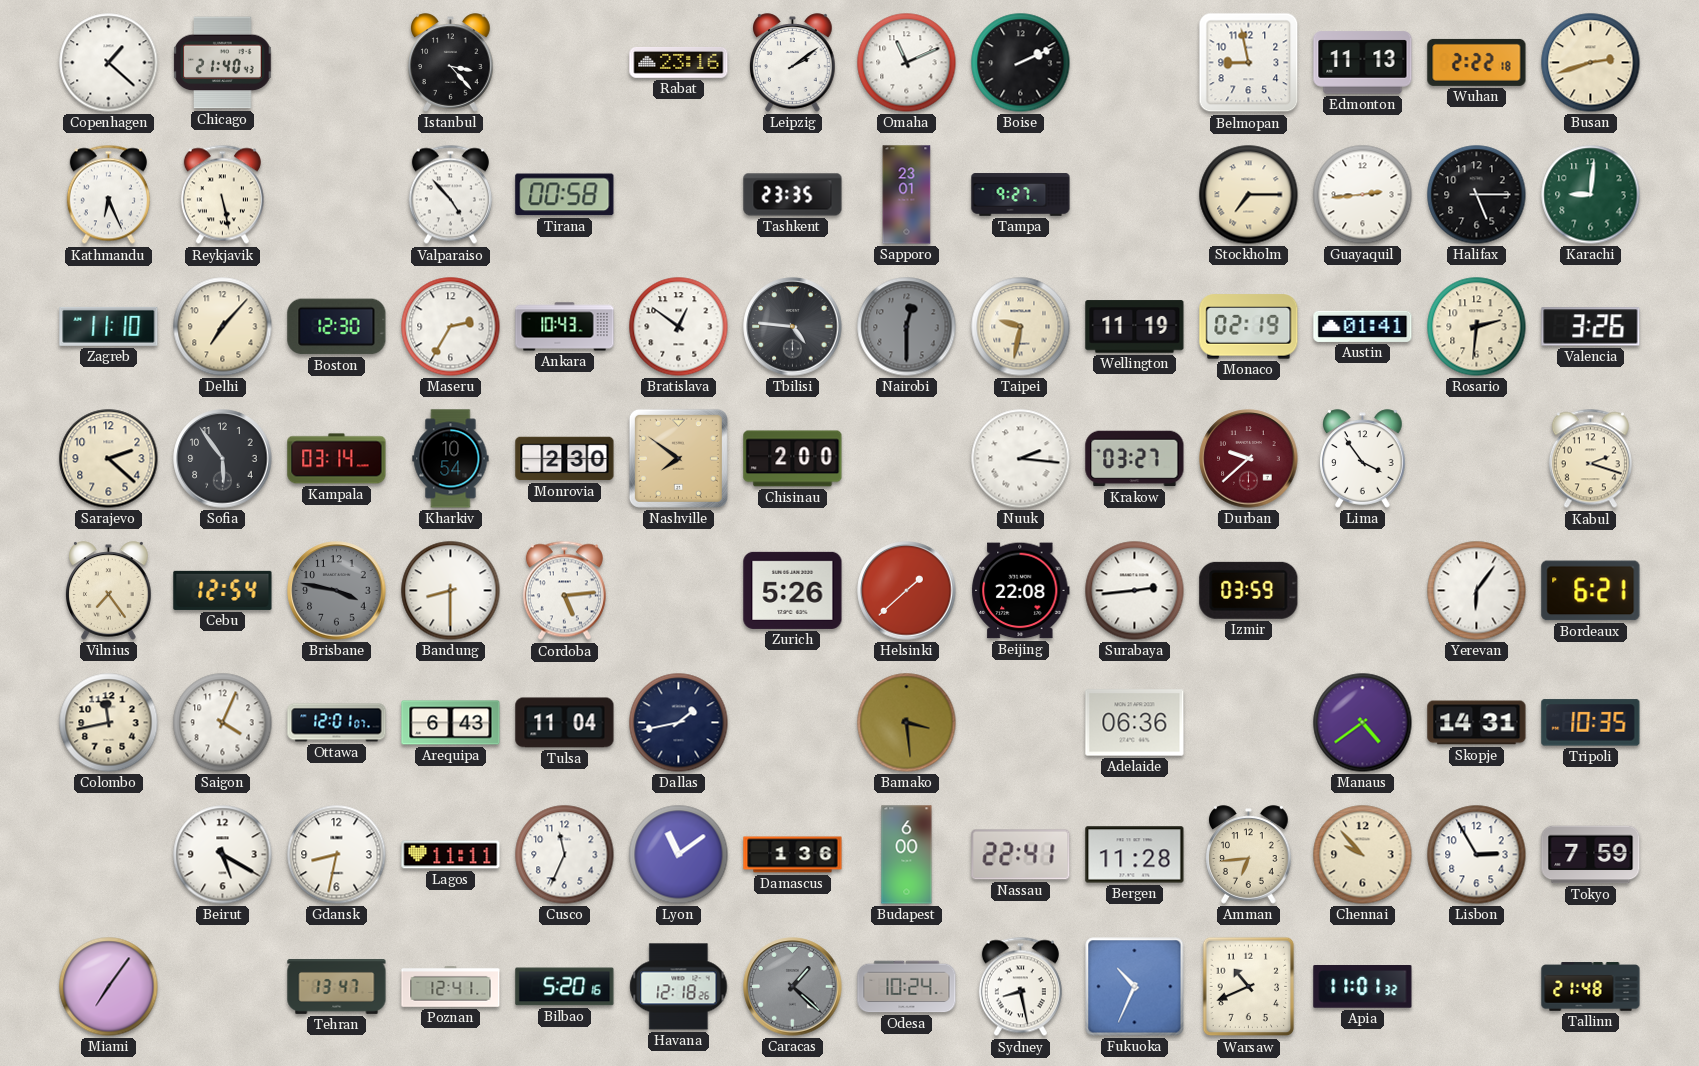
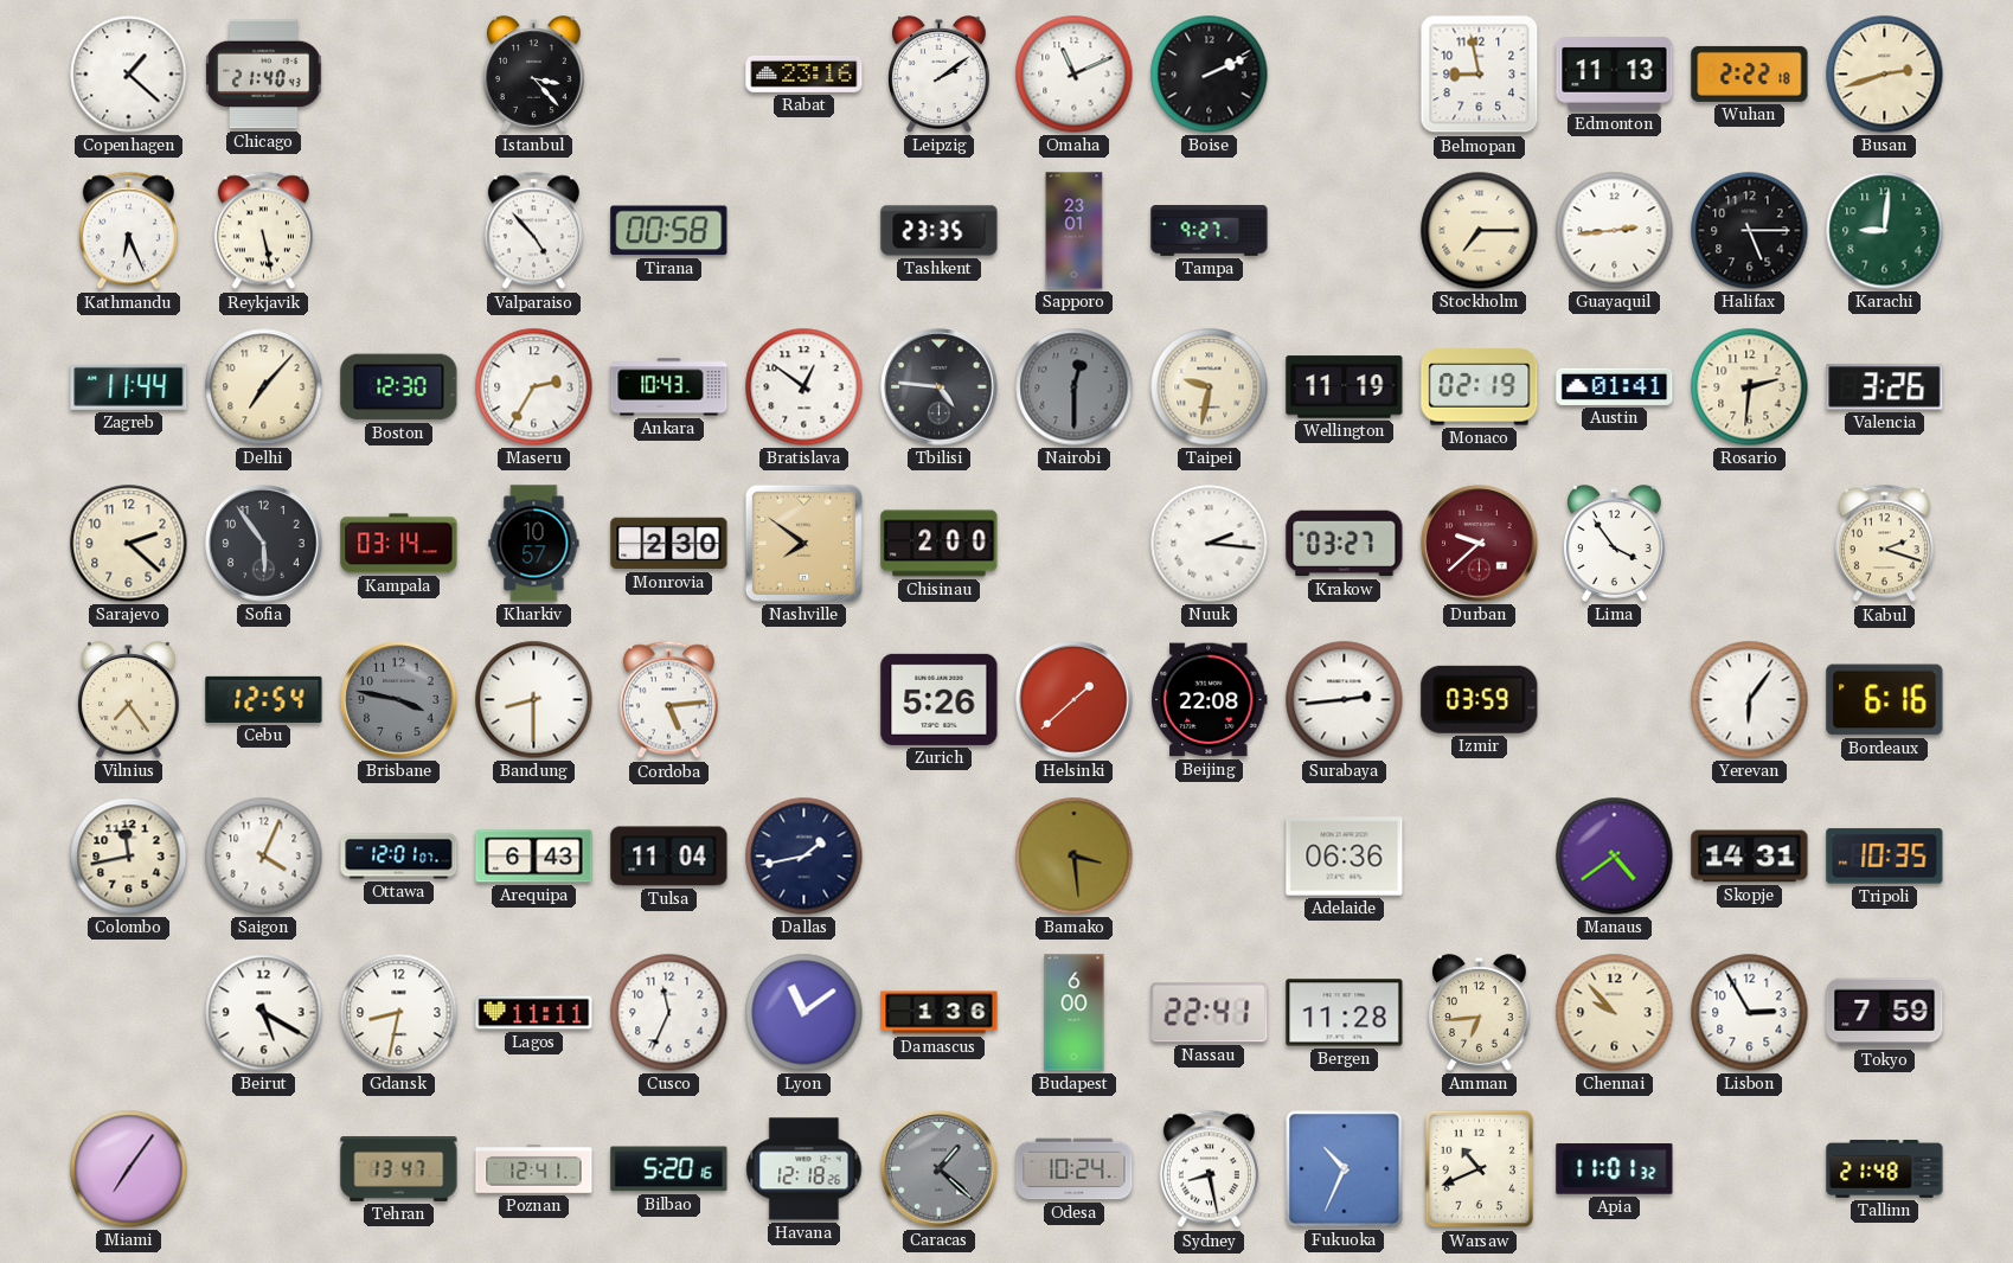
Zagreb: 11:10 -> 11:44 (129, 386)
Kharkiv: 10:54 -> 10:57 (534, 544)
Bordeaux: 6:21 -> 6:16 (1885, 700)
